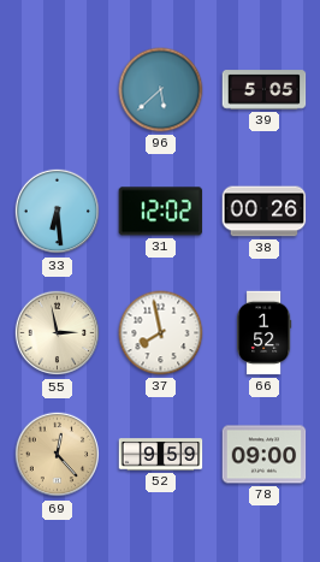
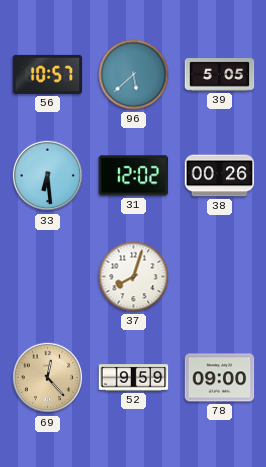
56: none -> 10:57 (48, 74)
55: 2:58 -> none (58, 333)
37: 7:58 -> 8:03 (134, 277)
66: 1:52 -> none (265, 333)
